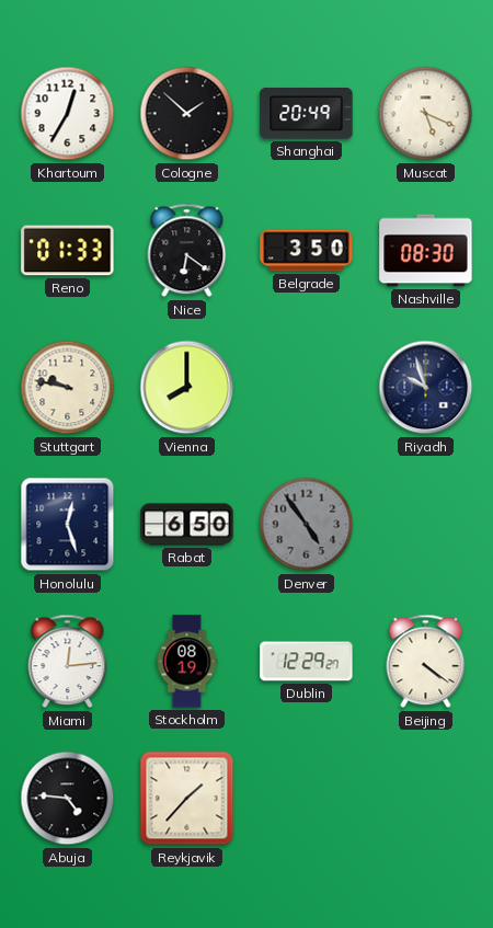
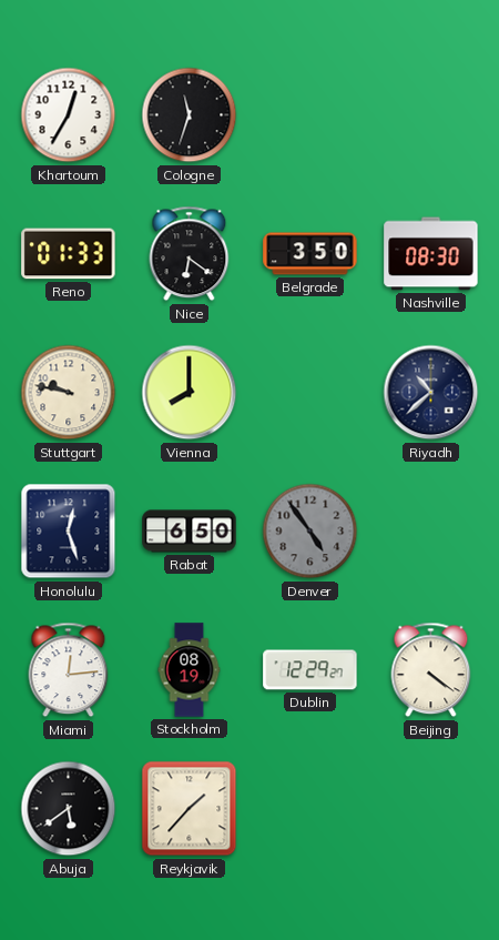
Cologne: 1:52 -> 11:33 (190, 115)
Shanghai: 20:49 -> none (307, 114)
Muscat: 5:19 -> none (426, 114)
Riyadh: 9:57 -> 10:38 (431, 393)
Abuja: 4:46 -> 5:39 (69, 809)
